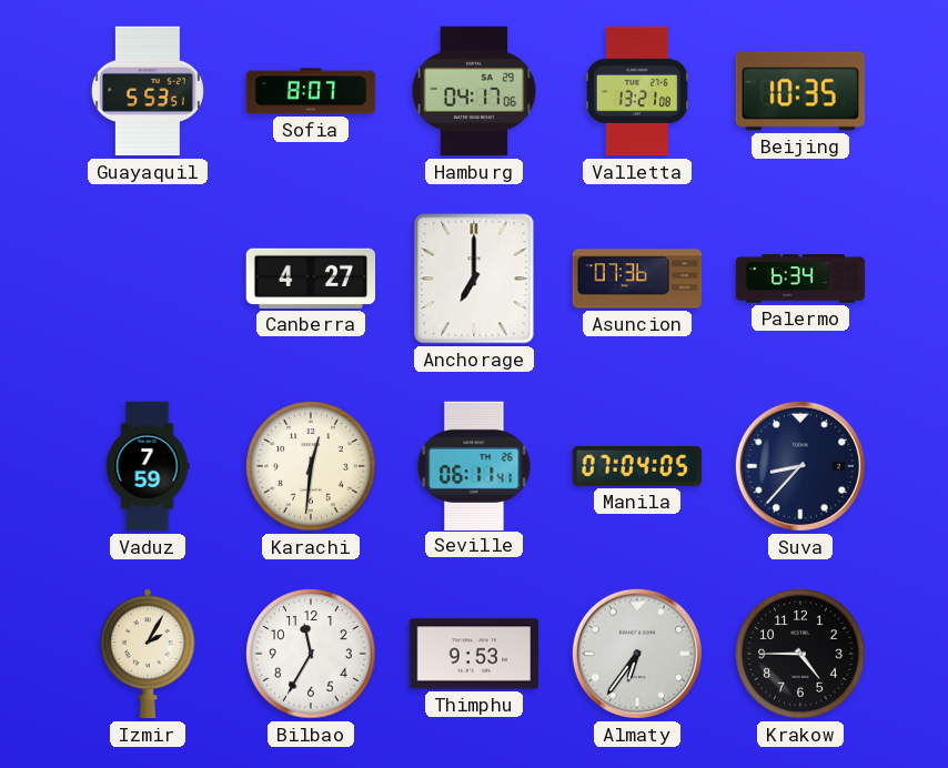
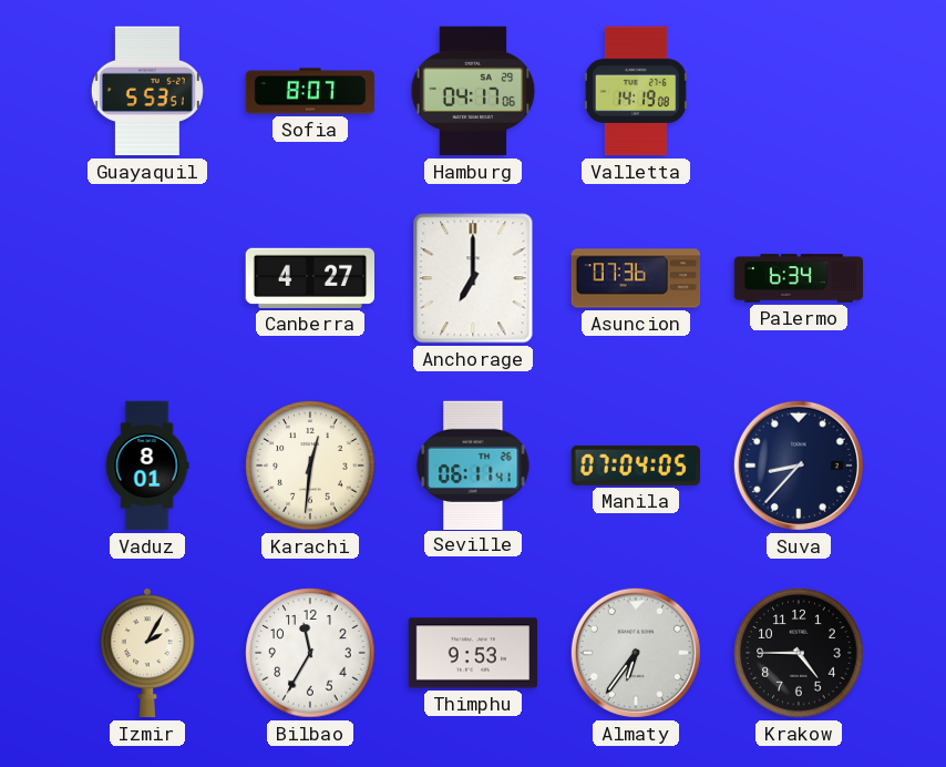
Valletta: 13:21 -> 14:19 (636, 91)
Beijing: 10:35 -> none (799, 91)
Vaduz: 7:59 -> 8:01 (147, 466)
